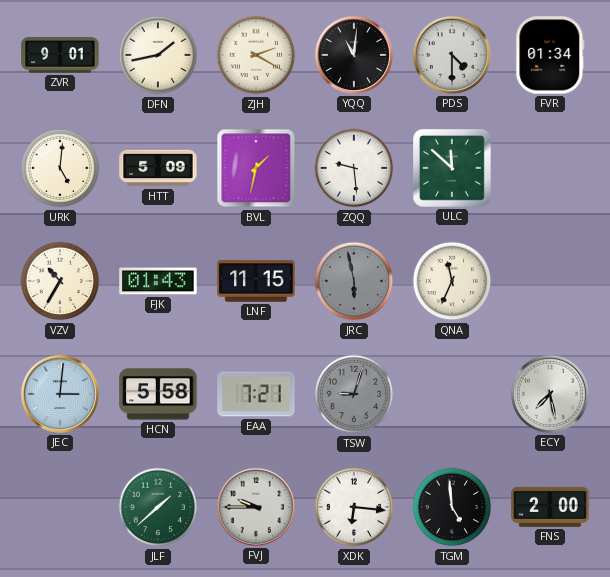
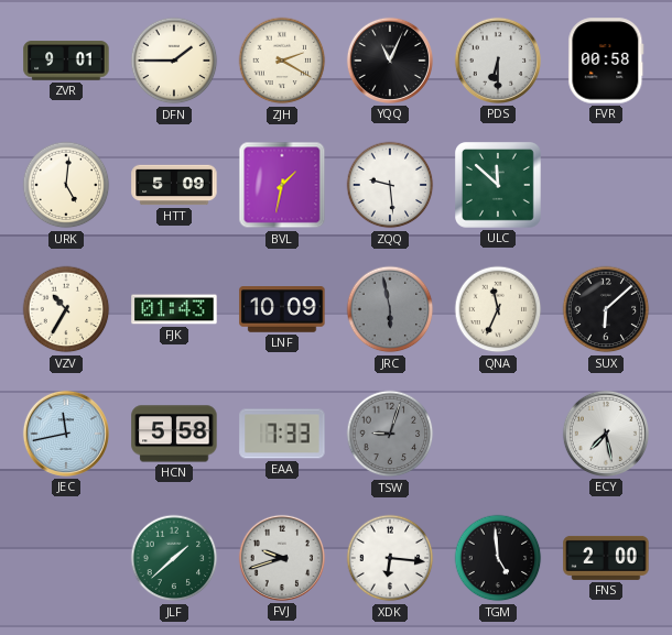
DFN: 1:43 -> 1:45 (174, 61)
YQQ: 11:01 -> 11:04 (390, 61)
PDS: 4:30 -> 6:30 (498, 61)
FVR: 01:34 -> 00:58 (606, 61)
LNF: 11:15 -> 10:09 (282, 309)
SUX: none -> 6:08 (606, 309)
JEC: 3:01 -> 11:43 (66, 434)
EAA: 7:21 -> 7:33 (282, 434)
FVJ: 9:45 -> 9:42 (282, 558)
